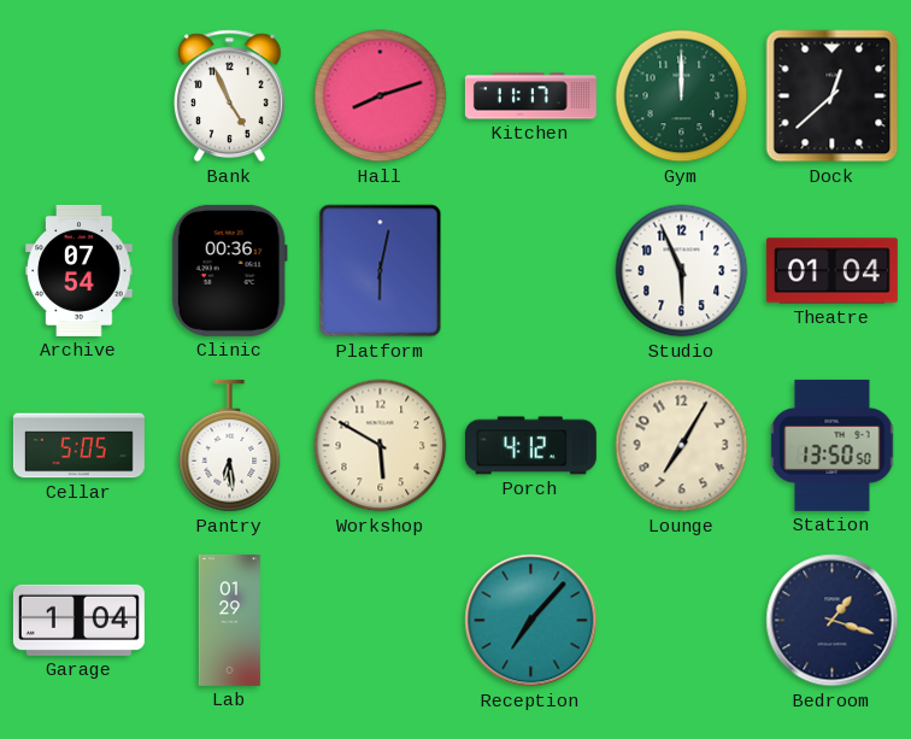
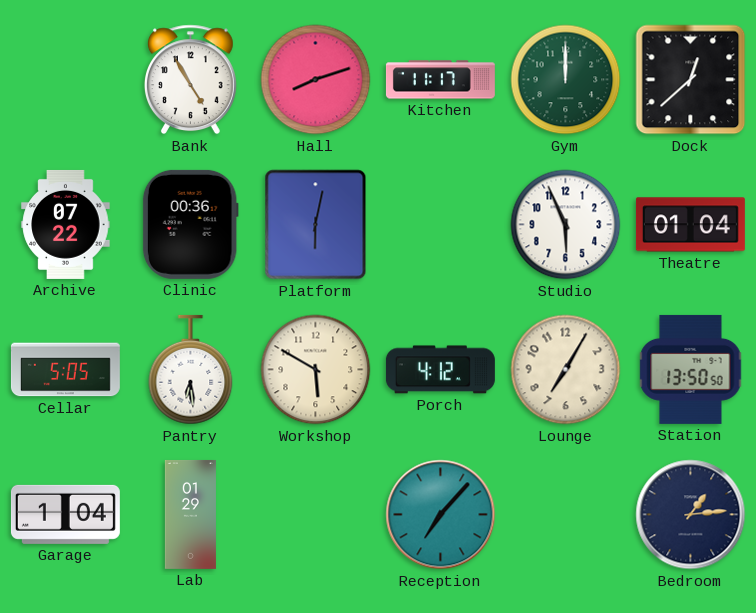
Bank: 4:56 -> 4:55 (190, 80)
Archive: 07:54 -> 07:22 (66, 224)
Bedroom: 1:18 -> 1:14 (691, 515)
